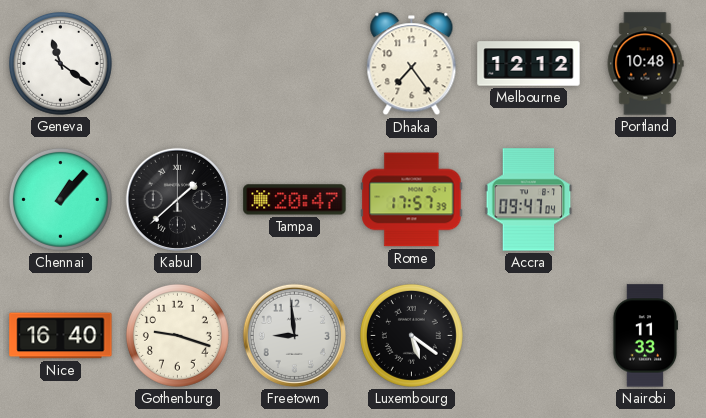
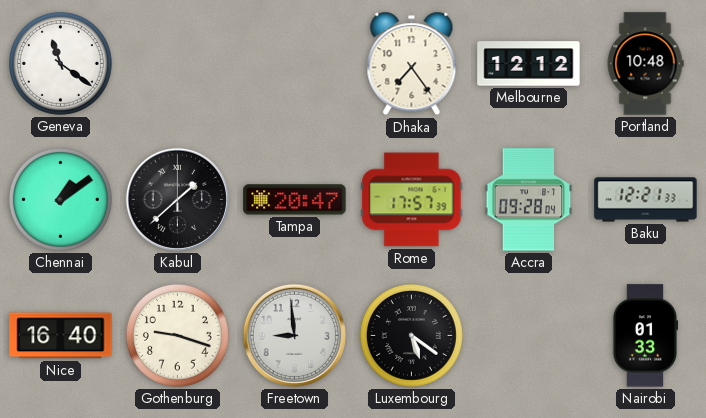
Chennai: 1:07 -> 1:09 (60, 199)
Accra: 09:47 -> 09:28 (529, 200)
Baku: none -> 12:21 (646, 200)
Nairobi: 11:33 -> 01:33 (645, 336)
